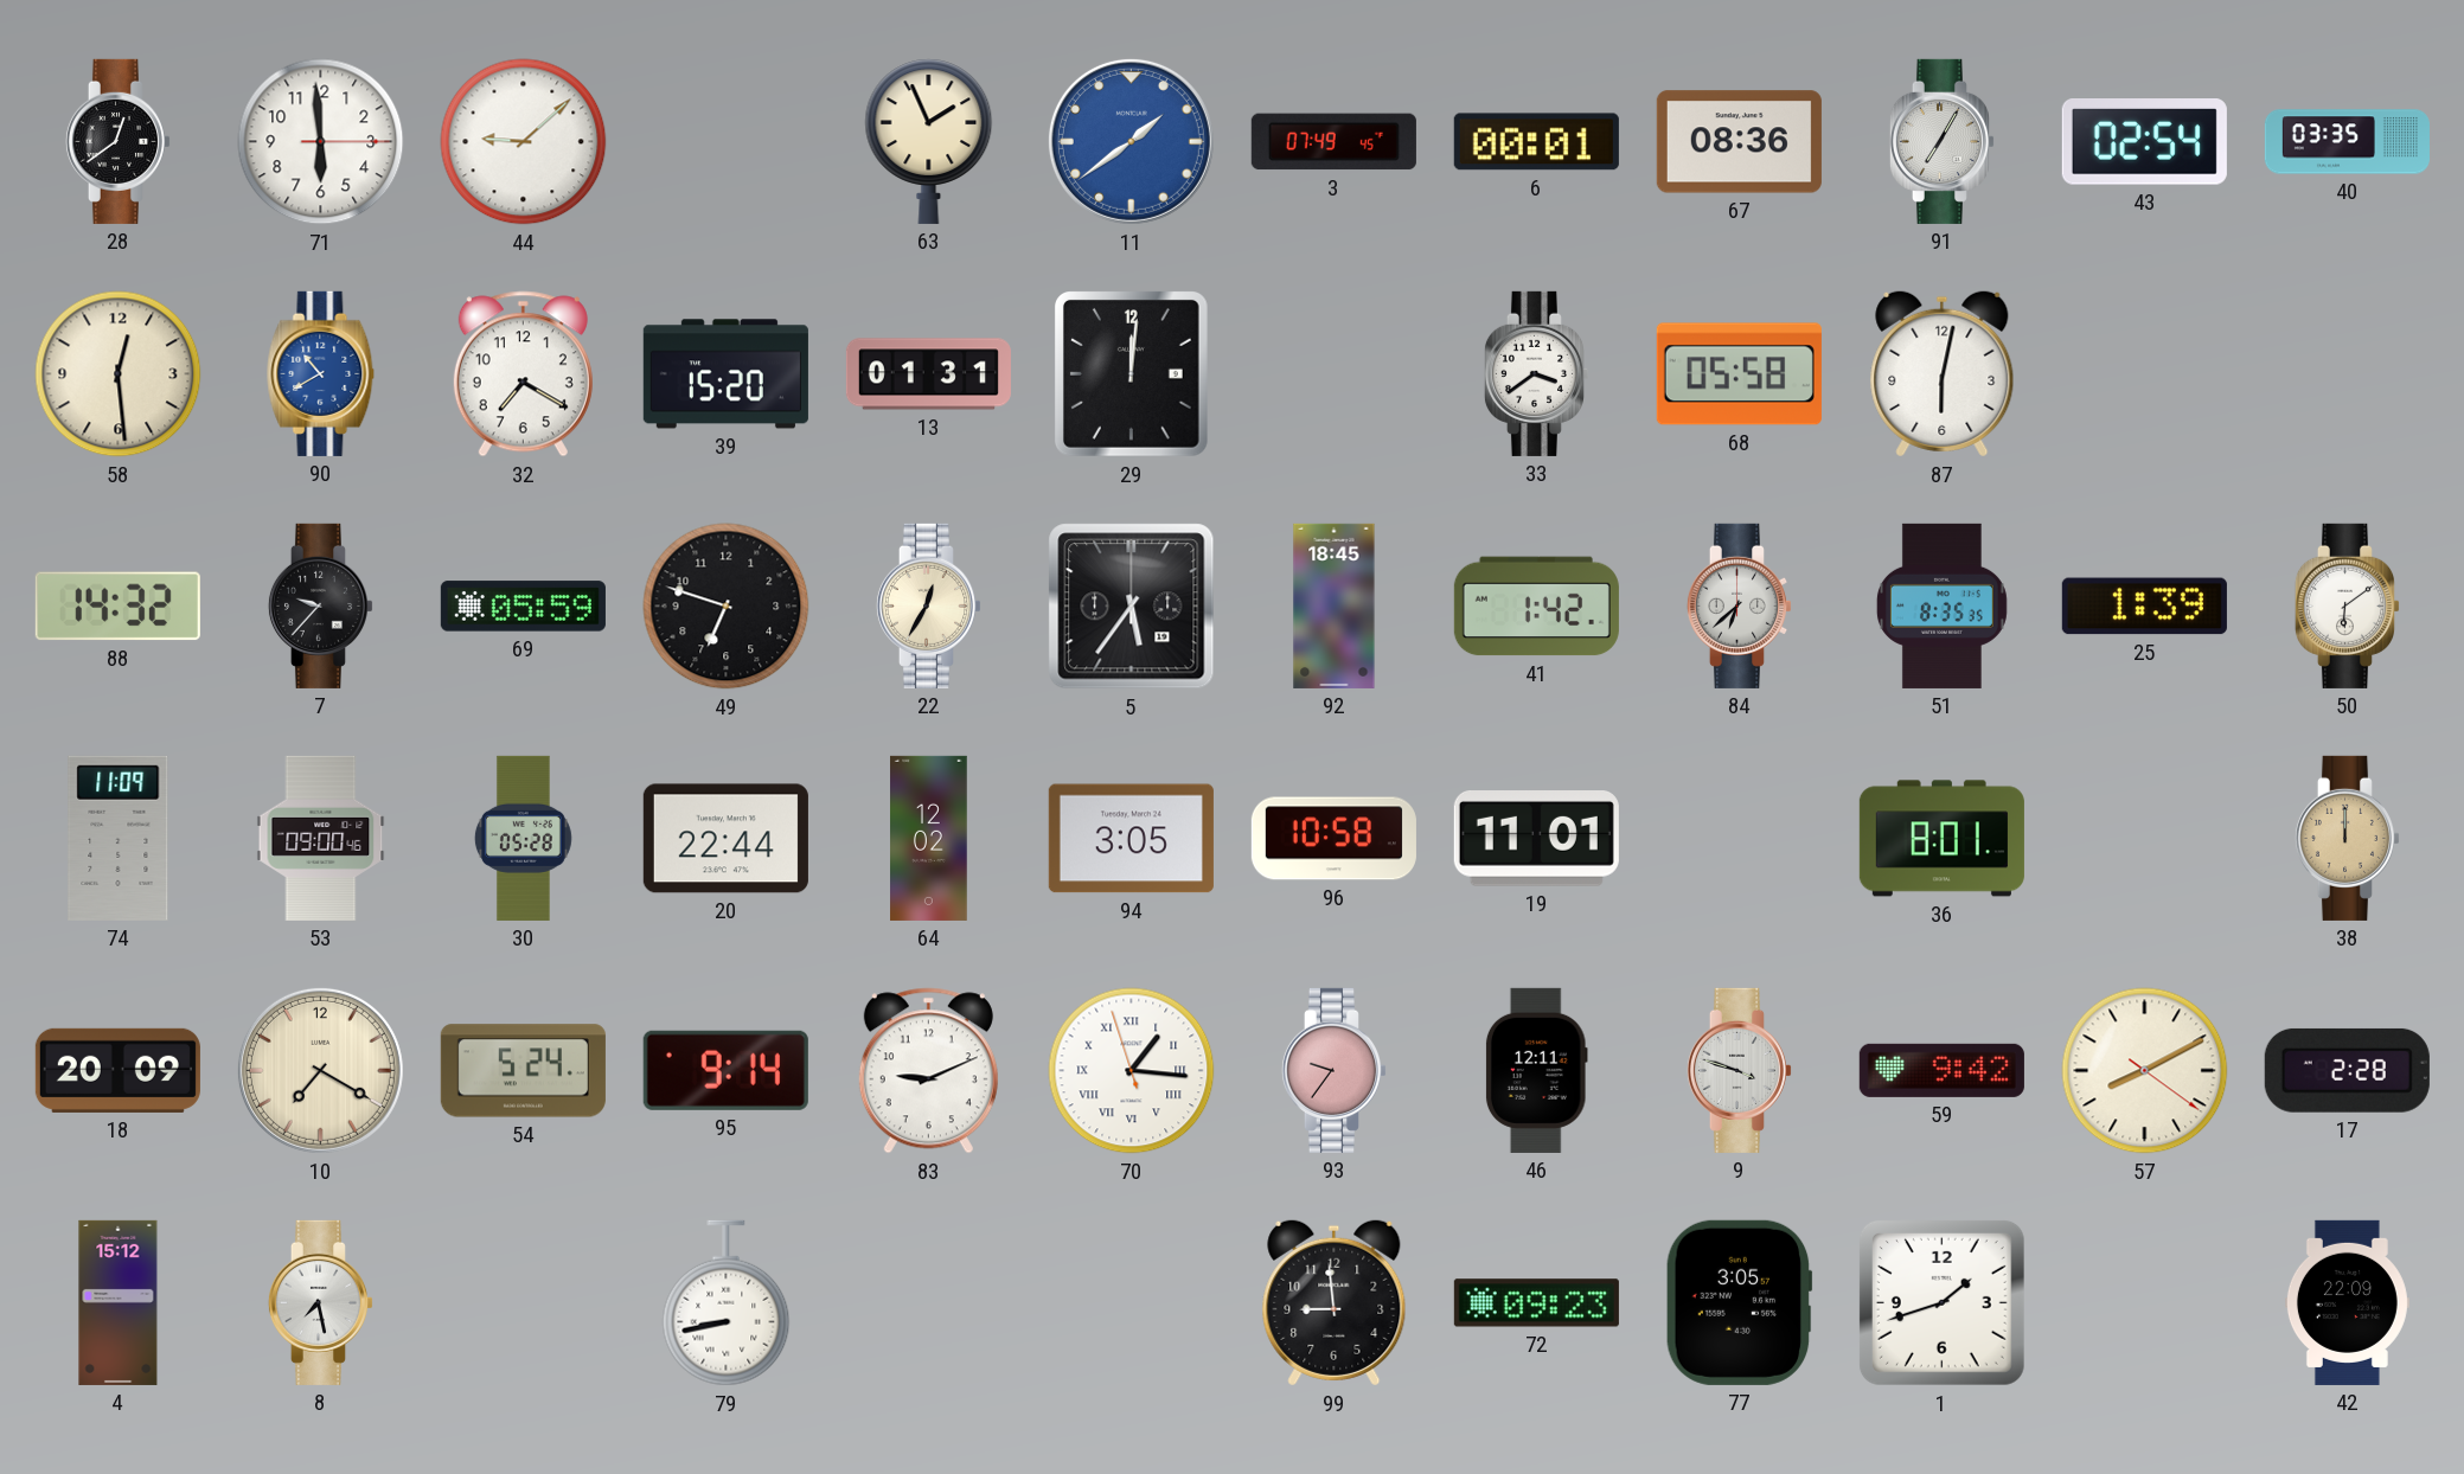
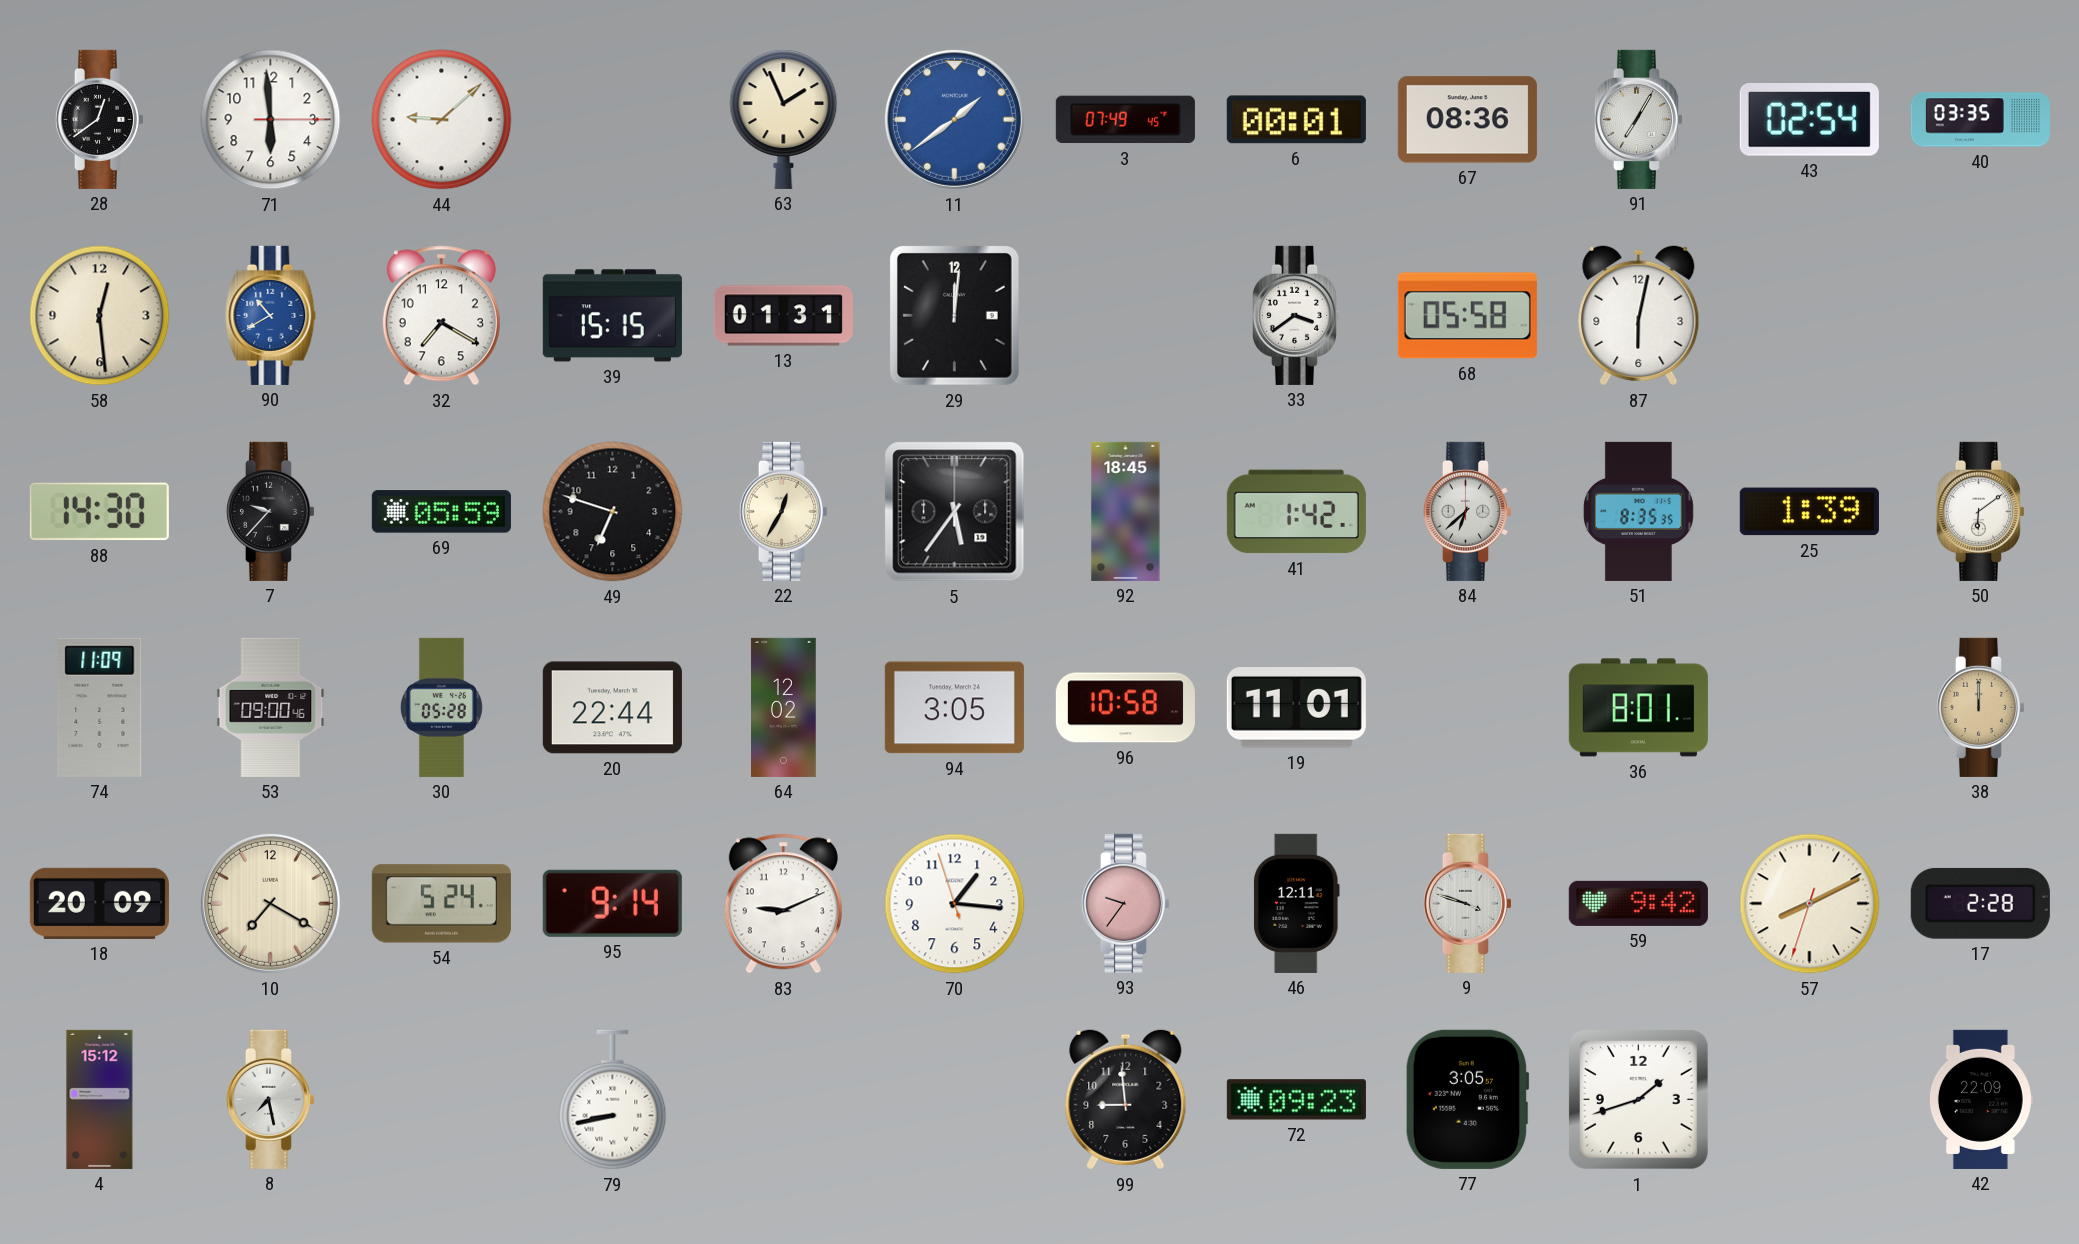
39: 15:20 -> 15:15 (612, 316)
88: 14:32 -> 14:30 (99, 512)
70 numerals: Roman -> Arabic (955, 904)
57: 8:10:21 -> 8:10:33 (1810, 904)
